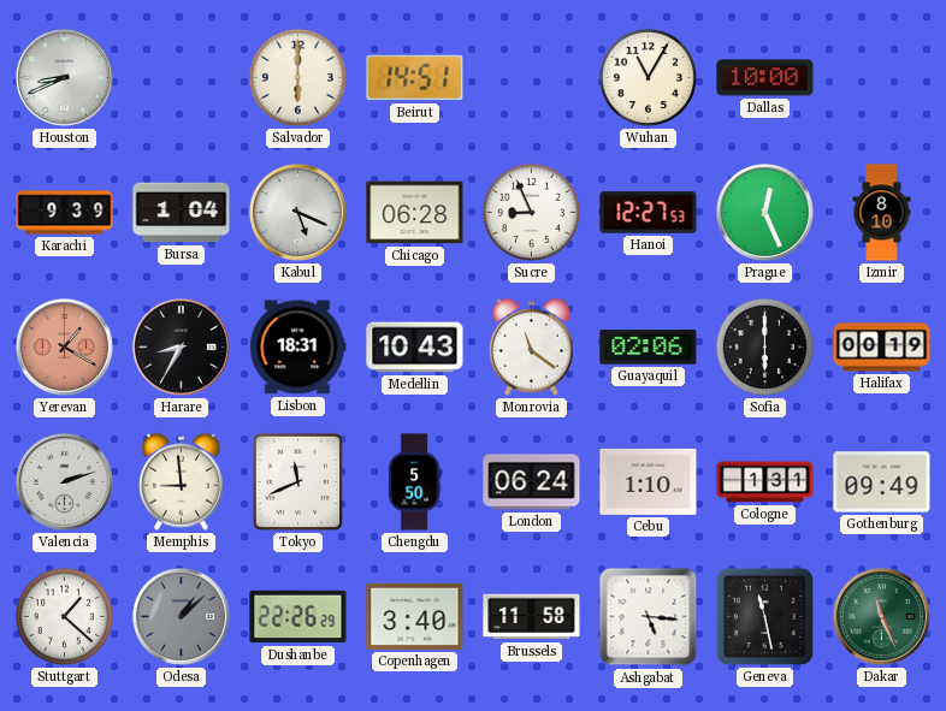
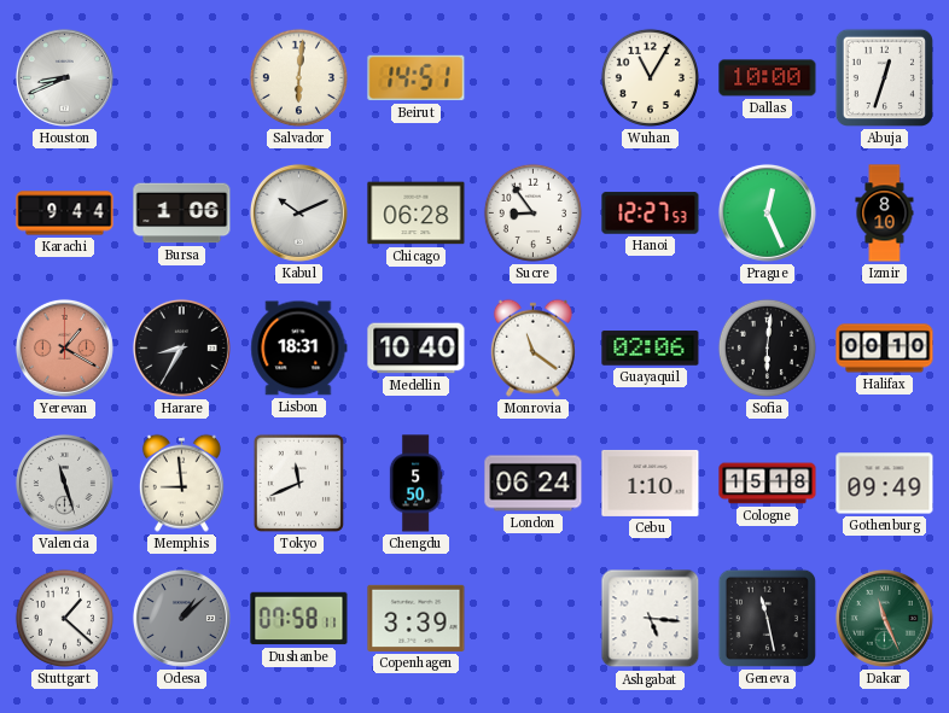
Salvador: 6:00 -> 6:01 (298, 77)
Abuja: none -> 12:33 (884, 77)
Karachi: 9:39 -> 9:44 (65, 214)
Bursa: 1:04 -> 1:06 (182, 214)
Kabul: 5:19 -> 10:11 (298, 212)
Sucre: 8:56 -> 8:54 (532, 212)
Medellin: 10:43 -> 10:40 (417, 349)
Sofia: 6:00 -> 6:01 (767, 347)
Halifax: 00:19 -> 00:10 (885, 349)
Valencia: 2:12 -> 11:27 (64, 483)
Cologne: 1:31 -> 15:18 (768, 484)
Dushanbe: 22:26 -> 07:58 (299, 619)
Copenhagen: 3:40 -> 3:39 (417, 618)
Brussels: 11:58 -> none (532, 617)
